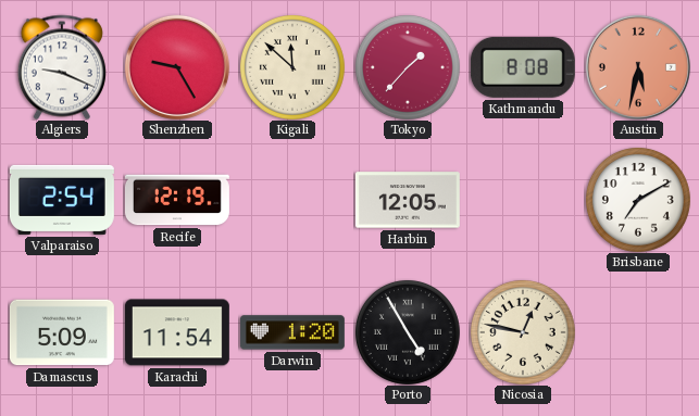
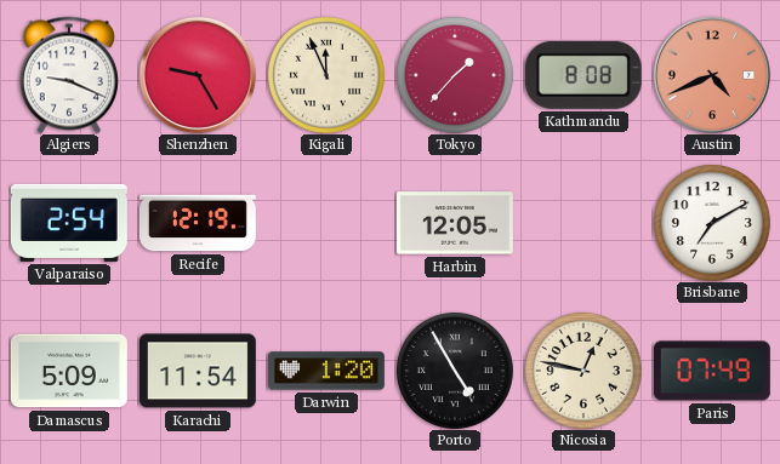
Kigali: 11:52 -> 11:56 (326, 75)
Austin: 5:32 -> 4:41 (712, 75)
Paris: none -> 07:49 (712, 371)
